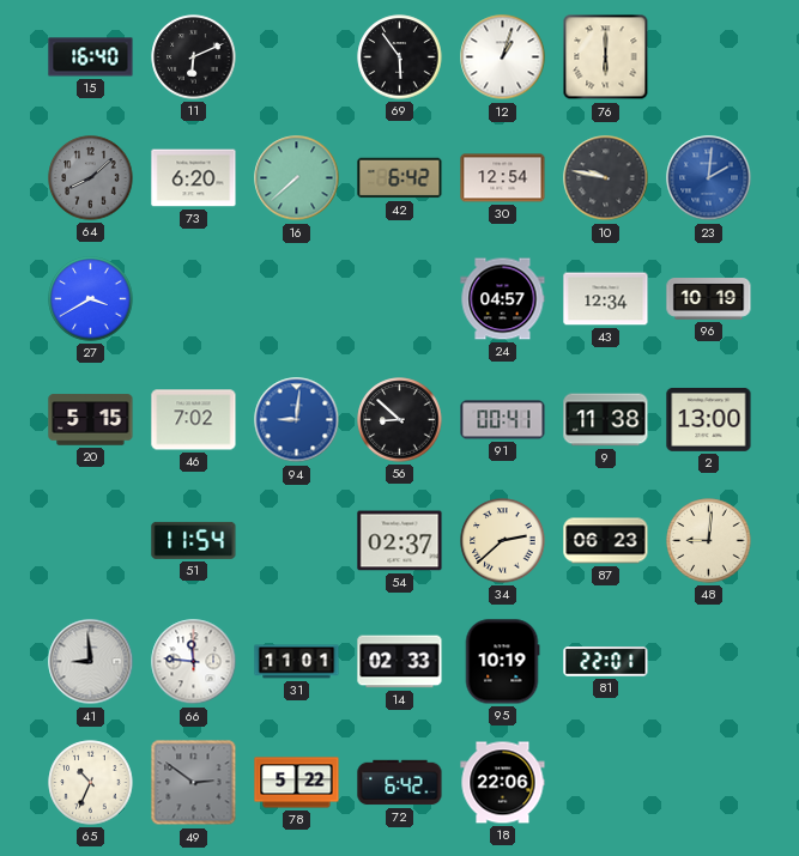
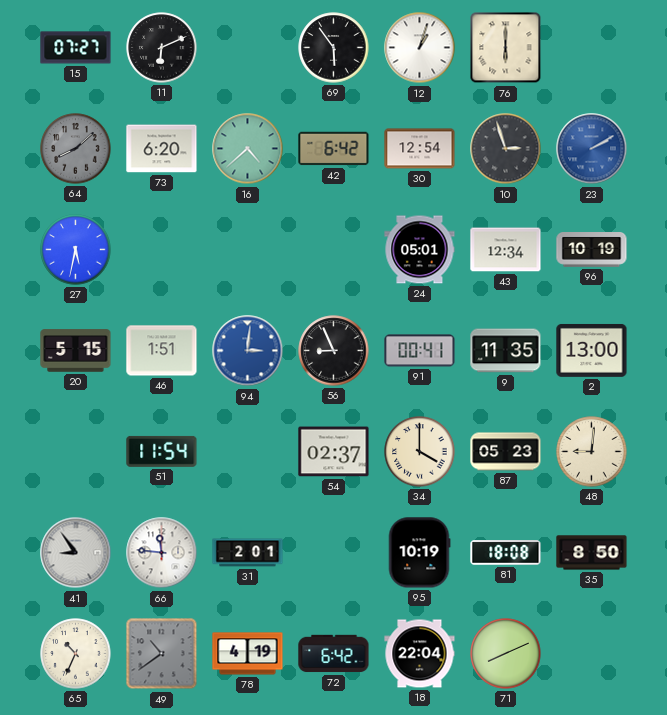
15: 16:40 -> 07:27 (76, 48)
16: 7:38 -> 4:38 (248, 149)
10: 9:47 -> 2:57 (506, 149)
23: 2:01 -> 2:10 (592, 149)
27: 3:40 -> 5:32 (76, 250)
24: 04:57 -> 05:01 (420, 250)
46: 7:02 -> 1:51 (162, 351)
94: 9:01 -> 3:01 (248, 351)
56: 8:52 -> 8:56 (334, 351)
9: 11:38 -> 11:35 (506, 351)
34: 2:38 -> 4:00 (420, 452)
87: 06:23 -> 05:23 (506, 452)
41: 8:59 -> 8:54 (76, 553)
31: 11:01 -> 2:01 (248, 553)
14: 02:33 -> none (400, 662)
81: 22:01 -> 18:08 (506, 553)
35: none -> 8:50 (592, 553)
49: 2:51 -> 10:39 (162, 654)
78: 5:22 -> 4:19 (248, 654)
18: 22:06 -> 22:04 (420, 654)
71: none -> 8:11 (506, 654)
